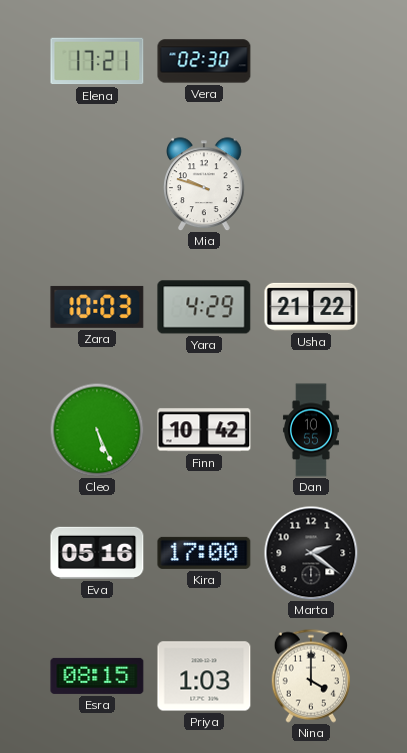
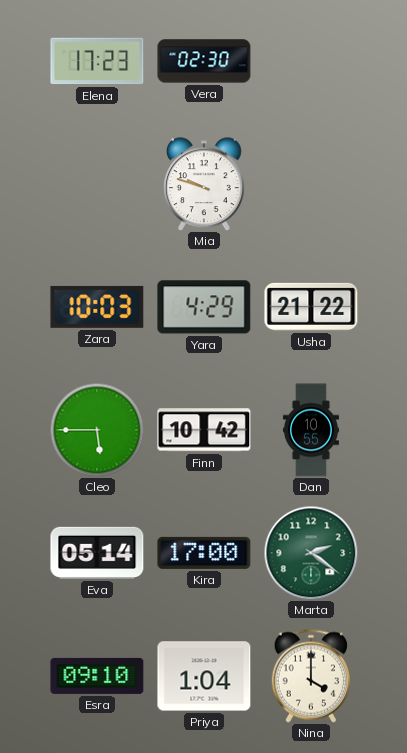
Elena: 17:21 -> 17:23 (97, 61)
Cleo: 5:26 -> 5:45 (97, 430)
Eva: 05:16 -> 05:14 (97, 553)
Marta dial: black -> green (311, 553)
Esra: 08:15 -> 09:10 (97, 676)
Priya: 1:03 -> 1:04 (204, 676)
